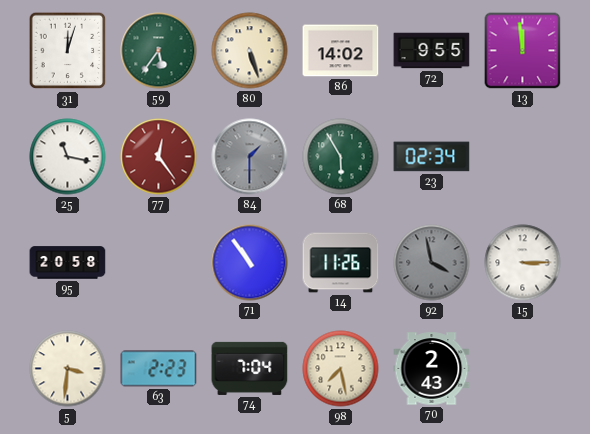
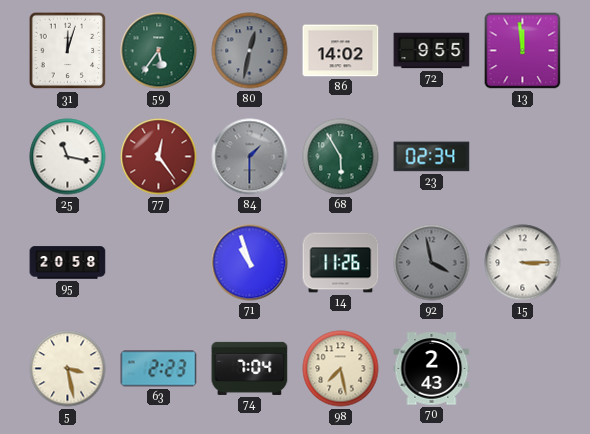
80: 5:27 -> 12:32 (250, 51)
80 dial: cream -> grey (250, 51)
71: 10:54 -> 10:57 (250, 263)
5: 3:31 -> 3:28 (68, 369)
